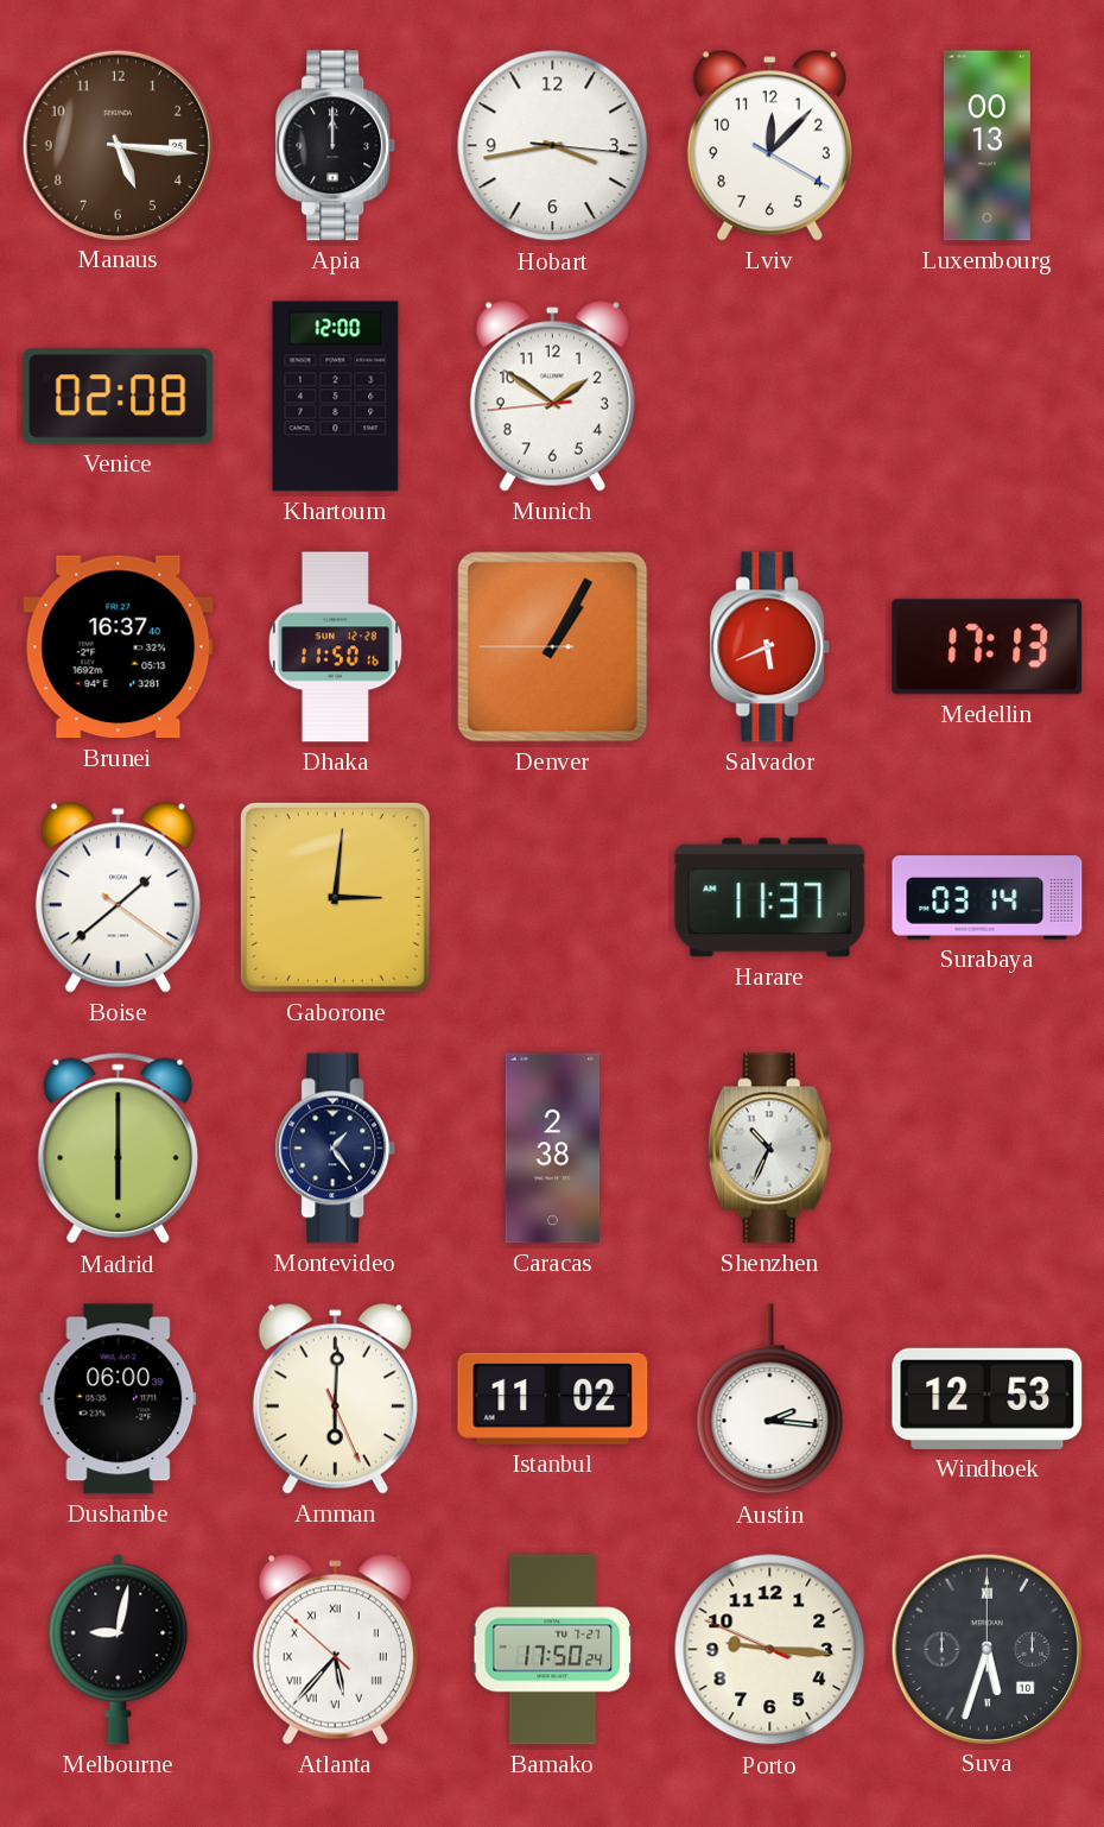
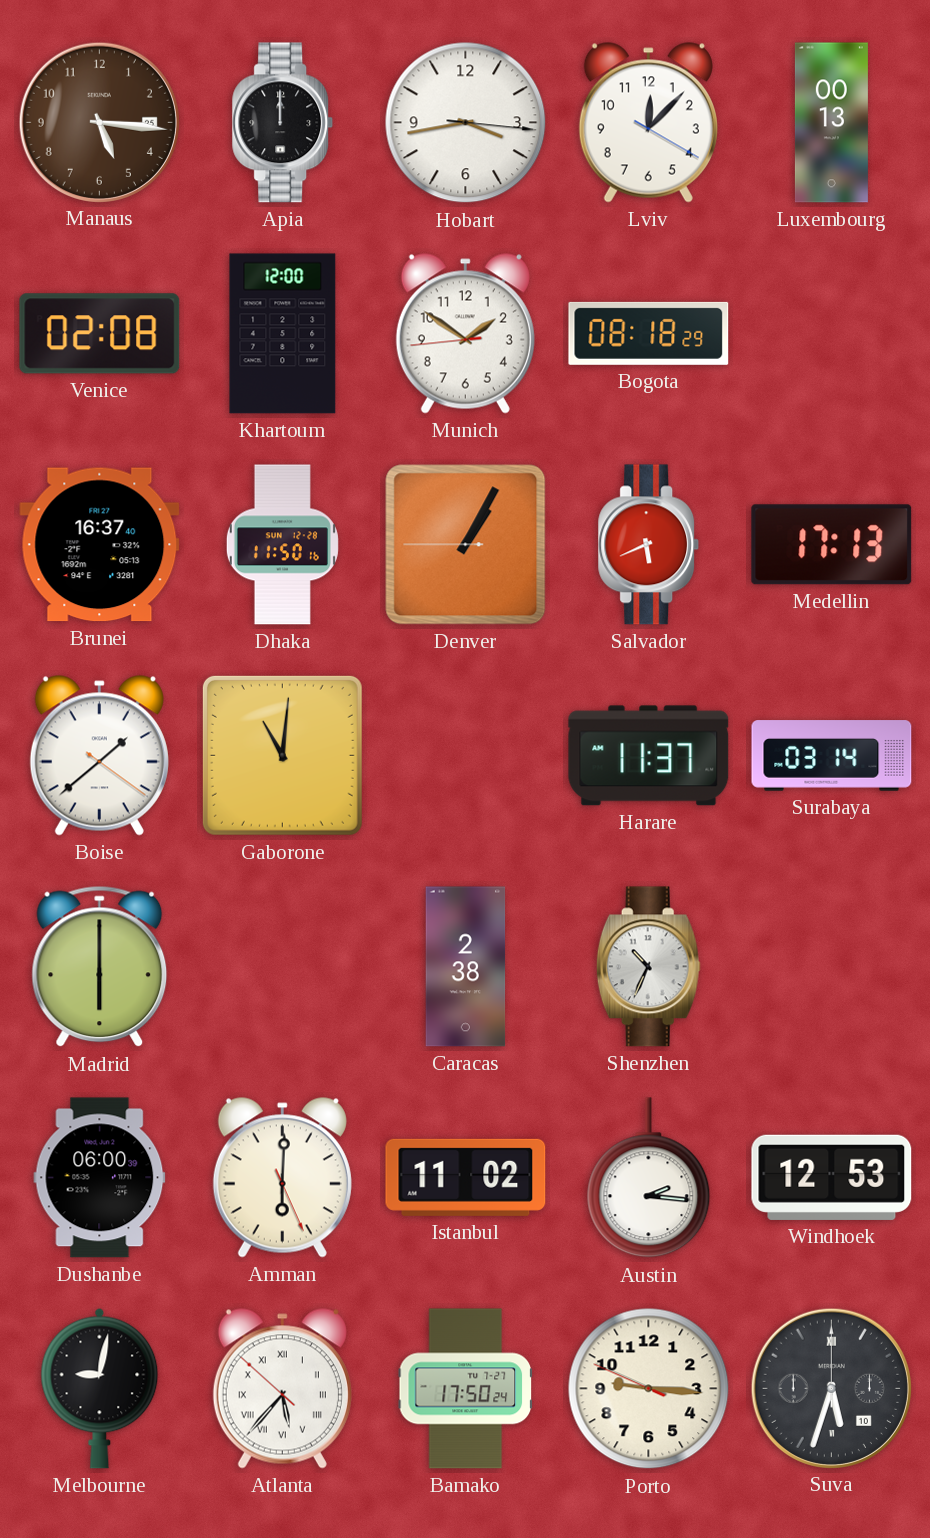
Bogota: none -> 08:18 (649, 333)
Gaborone: 3:01 -> 11:01 (282, 755)
Montevideo: 1:24 -> none (336, 1149)
